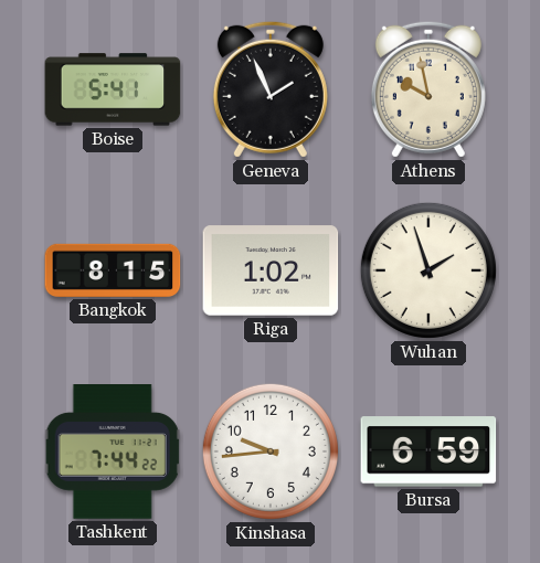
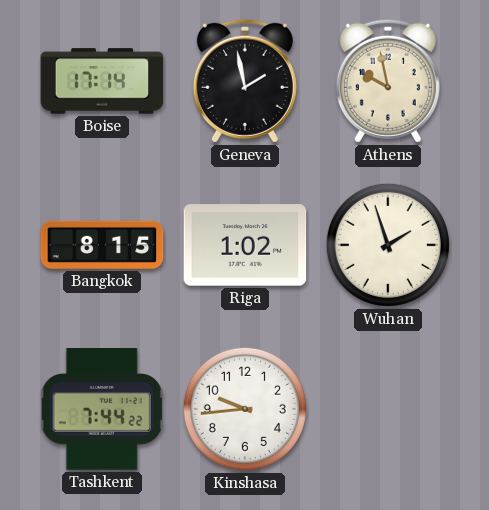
Boise: 5:41 -> 17:14 (102, 81)
Geneva: 1:56 -> 1:58 (245, 81)
Bursa: 6:59 -> none (428, 452)
